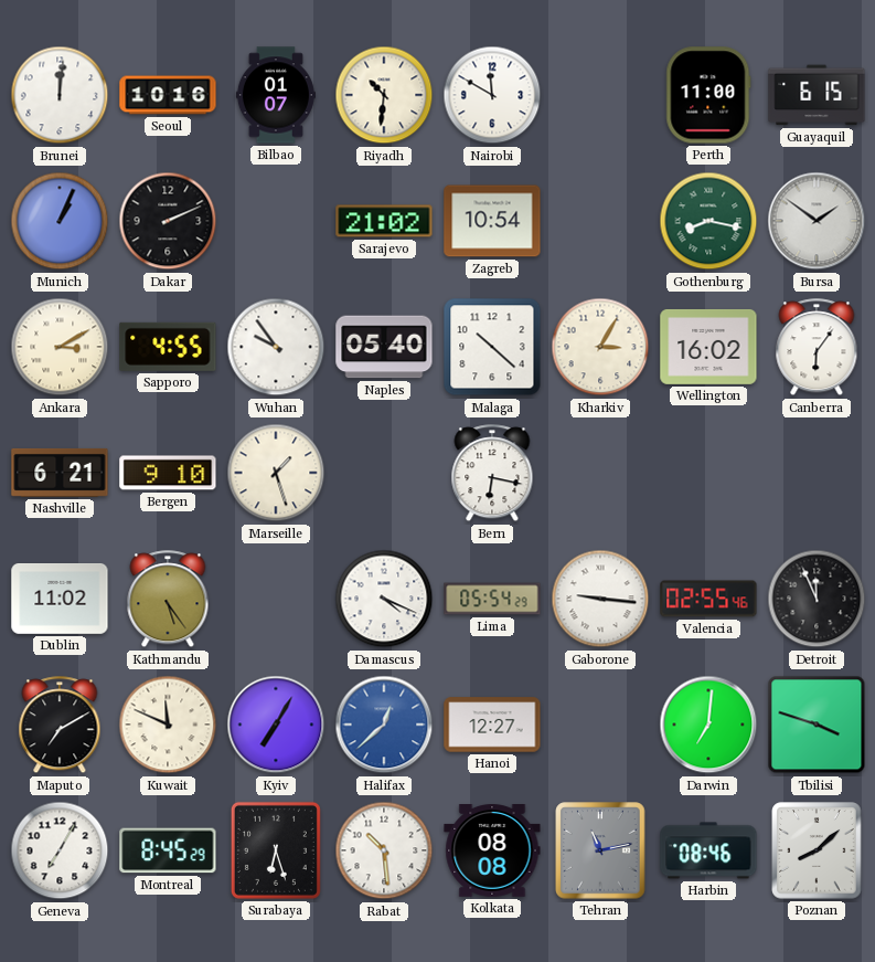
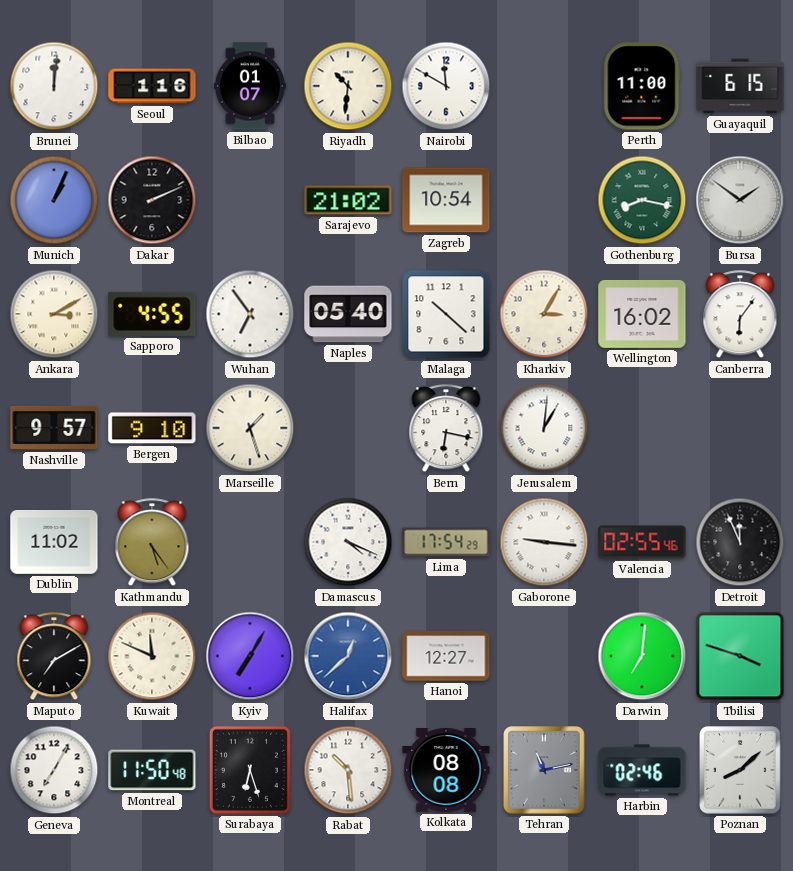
Seoul: 10:16 -> 1:16 (152, 86)
Wuhan: 9:54 -> 6:54 (250, 314)
Nashville: 6:21 -> 9:57 (54, 428)
Jerusalem: none -> 1:01 (544, 428)
Lima: 05:54 -> 17:54 (446, 542)
Montreal: 8:45 -> 11:50 (152, 770)
Harbin: 08:46 -> 02:46 (642, 770)
